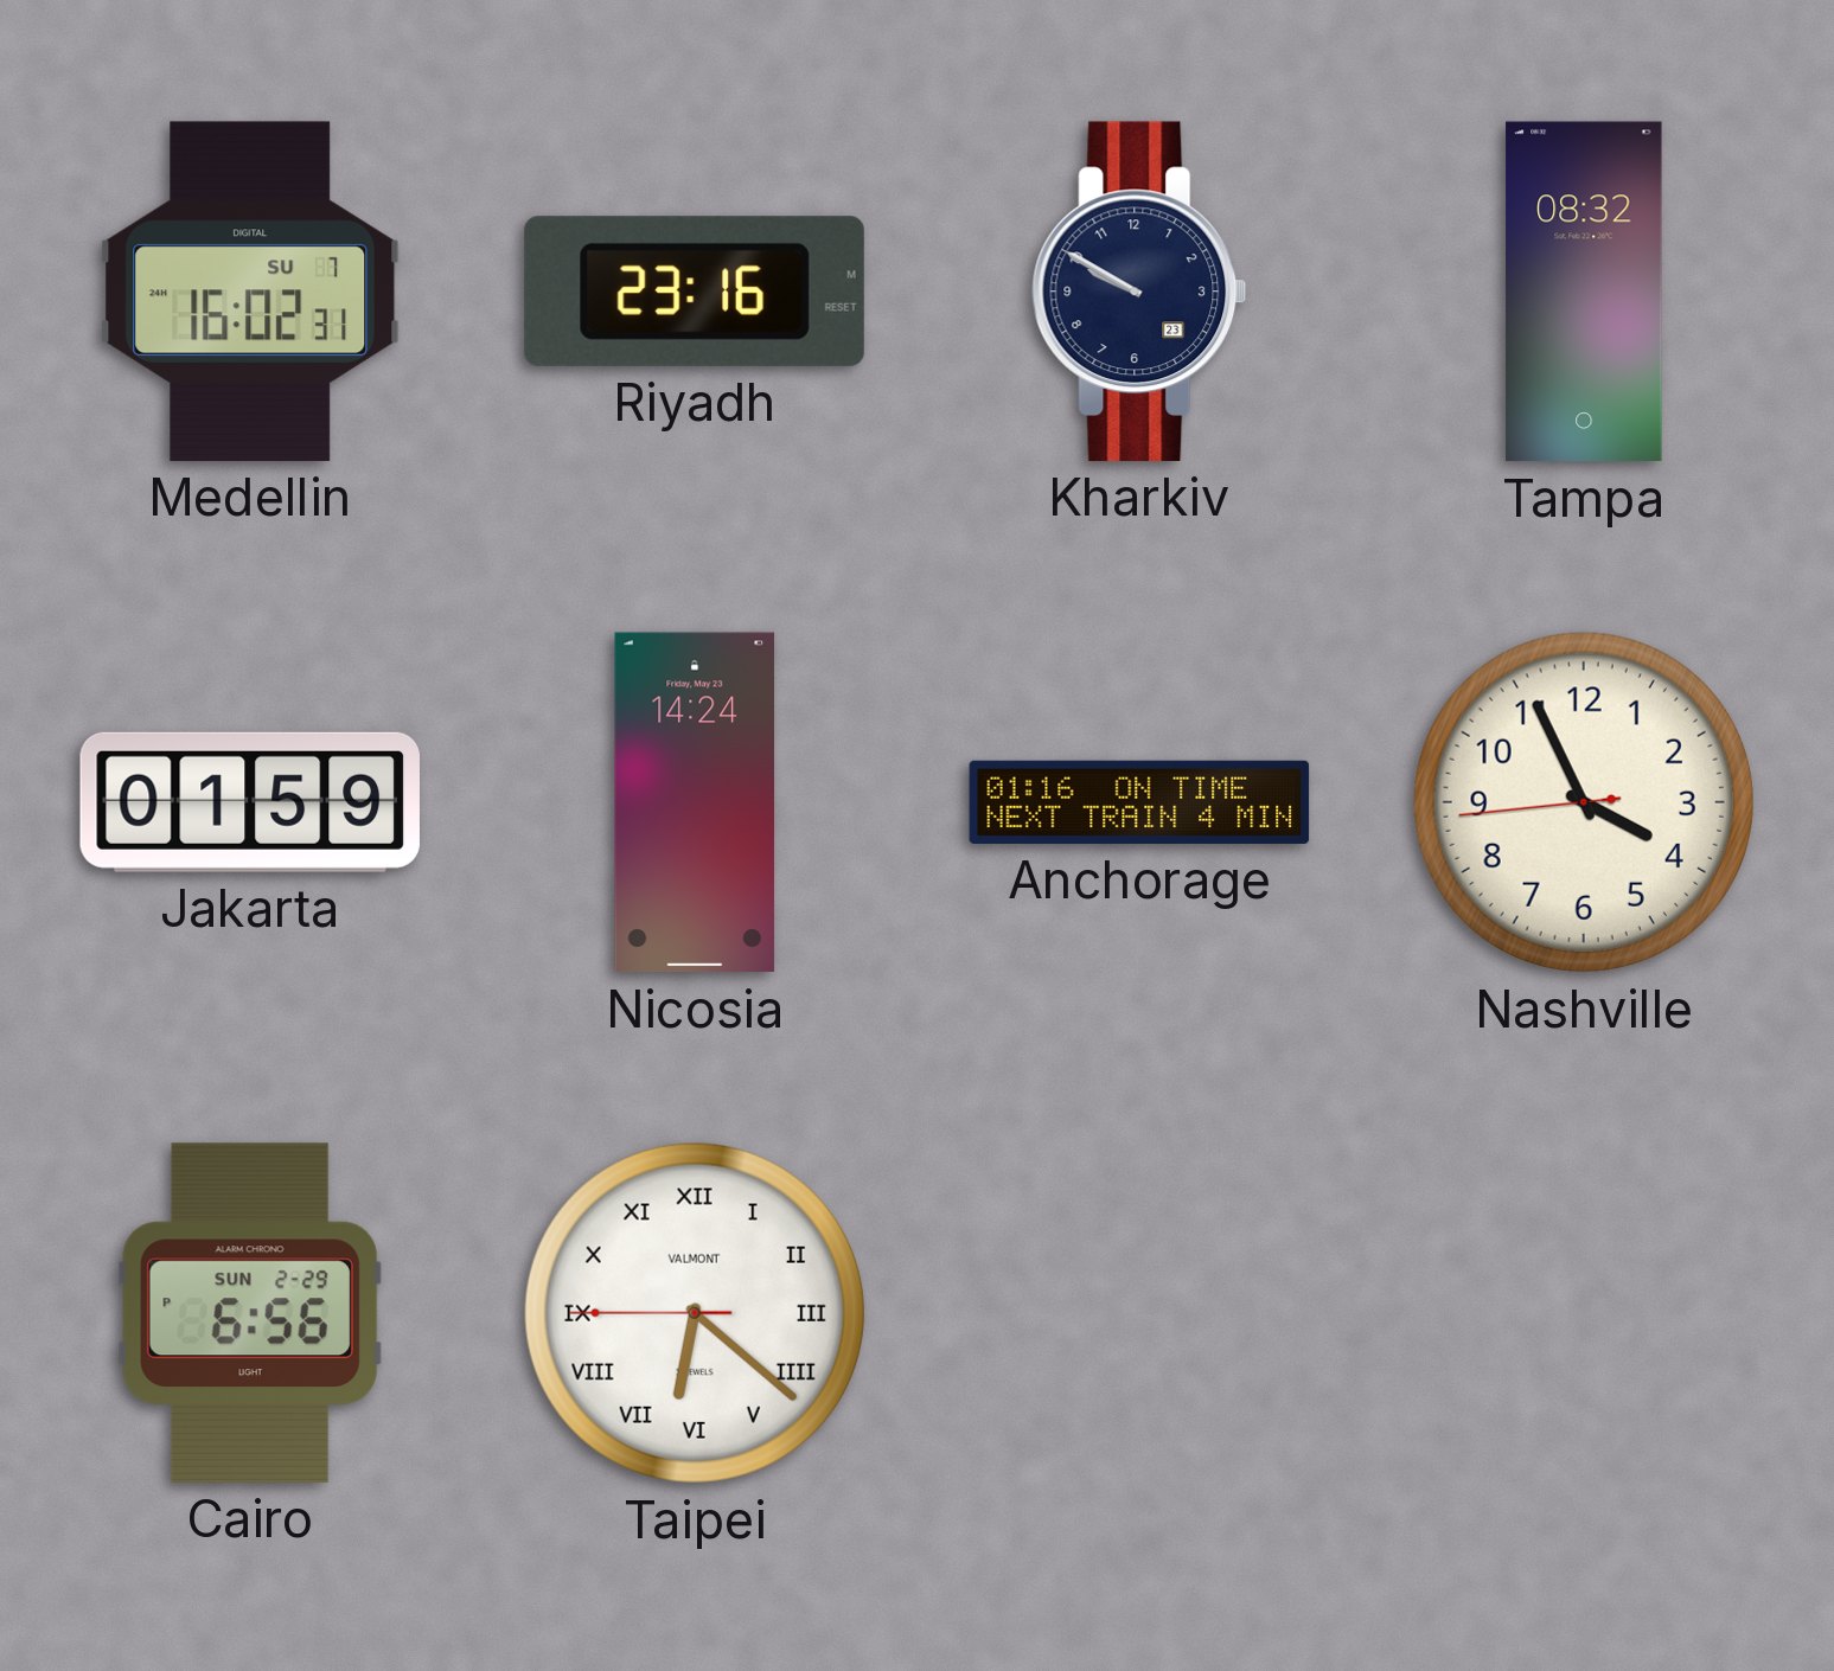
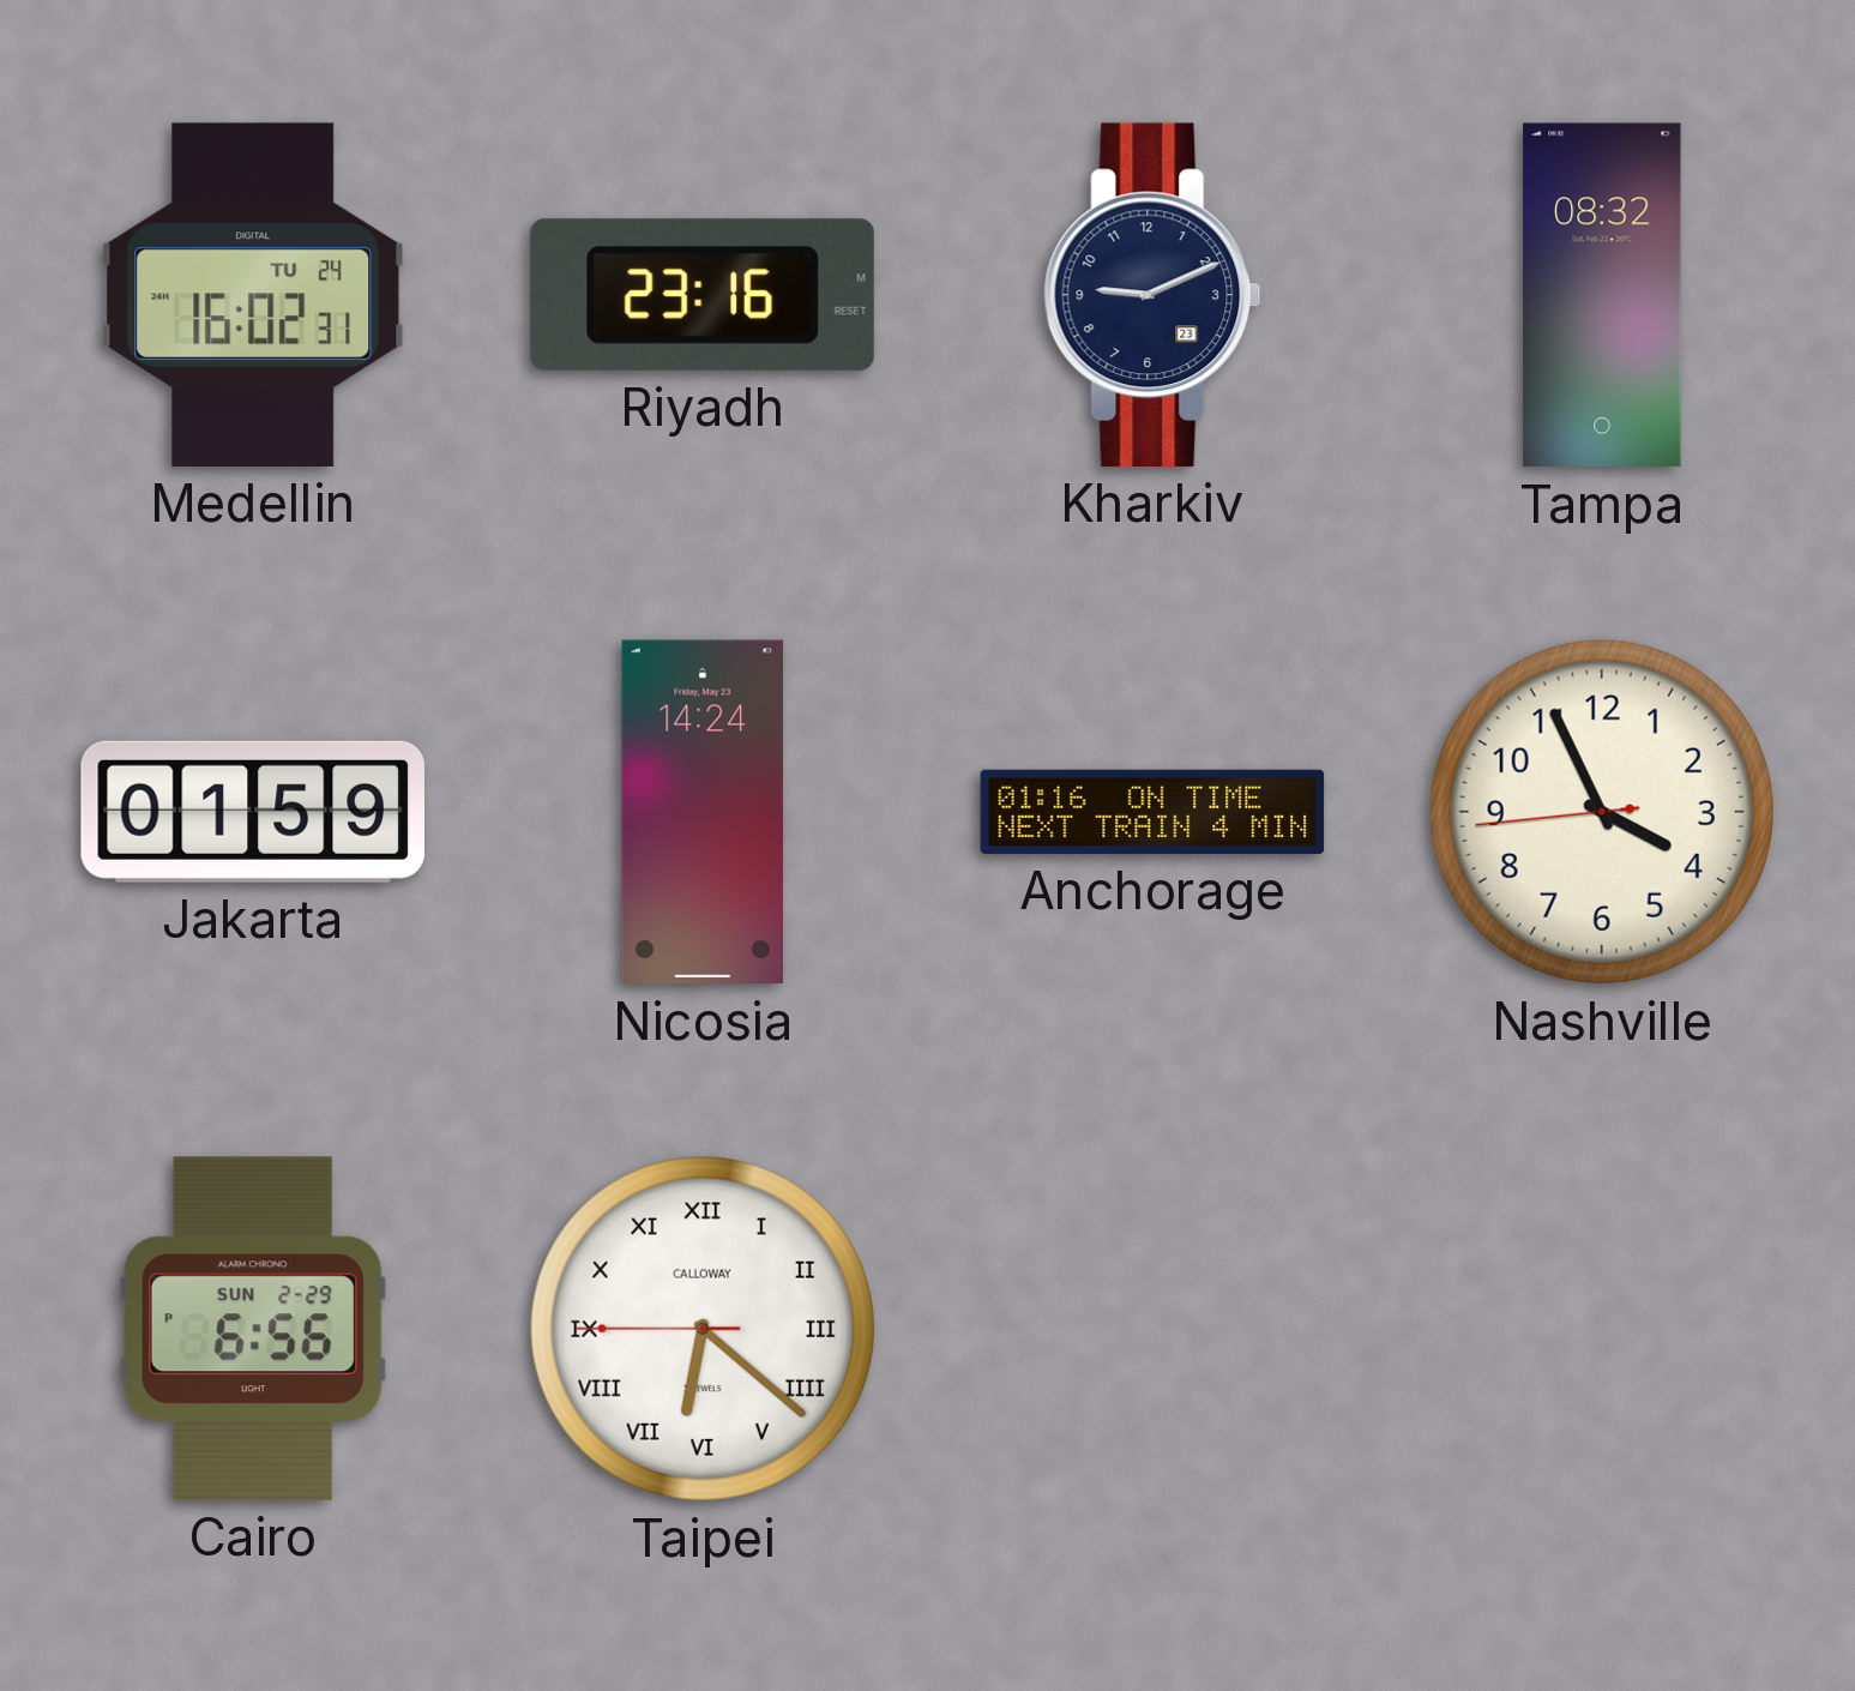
Medellin date: SU 7 -> TU 24 (253, 295)
Kharkiv: 9:50 -> 9:11 (1152, 295)
Taipei brand: VALMONT -> CALLOWAY (703, 1329)
